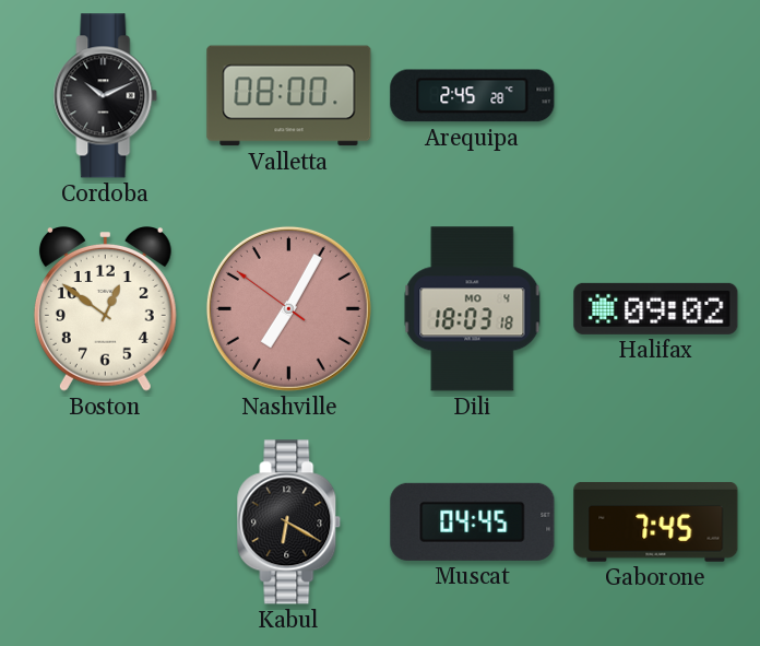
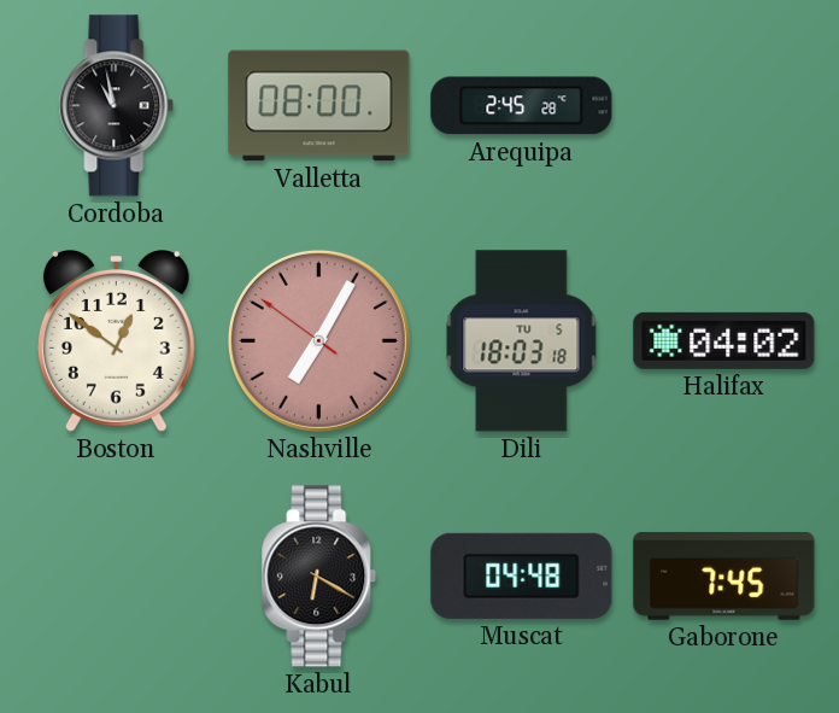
Cordoba: 10:11 -> 10:58 (117, 106)
Dili date: MO 4 -> TU 5 (522, 341)
Halifax: 09:02 -> 04:02 (724, 340)
Muscat: 04:45 -> 04:48 (522, 575)
